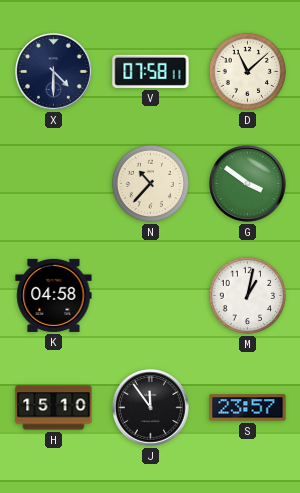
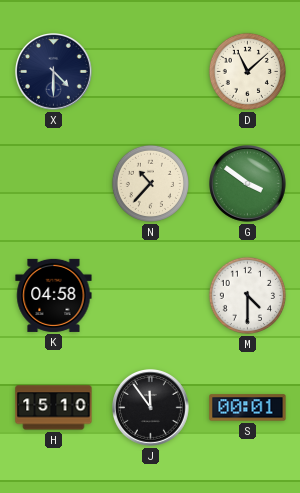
V: 07:58 -> none (151, 71)
M: 1:02 -> 4:30 (247, 295)
S: 23:57 -> 00:01 (248, 408)
